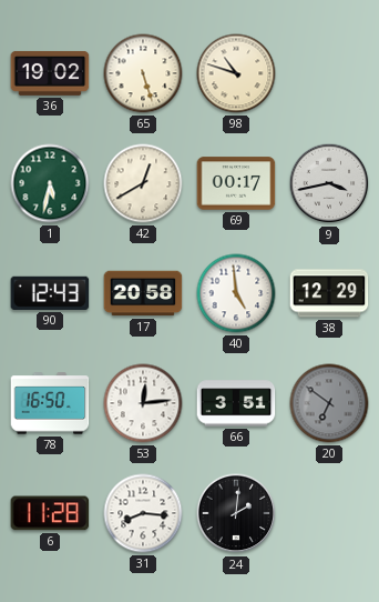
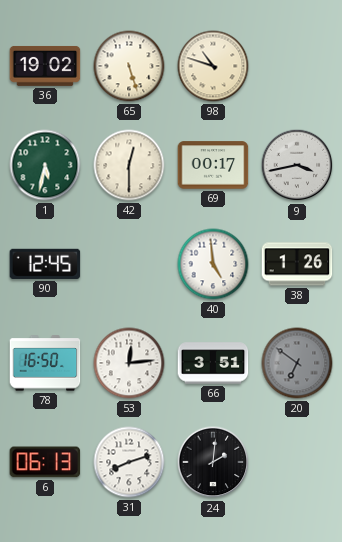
42: 12:40 -> 12:30 (129, 165)
90: 12:43 -> 12:45 (45, 264)
17: 20:58 -> none (143, 293)
38: 12:29 -> 1:26 (297, 264)
6: 11:28 -> 06:13 (45, 462)
31: 8:16 -> 8:12 (129, 462)
